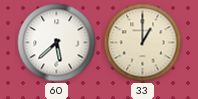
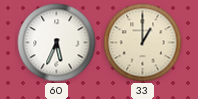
60: 5:38 -> 5:34 (57, 43)
